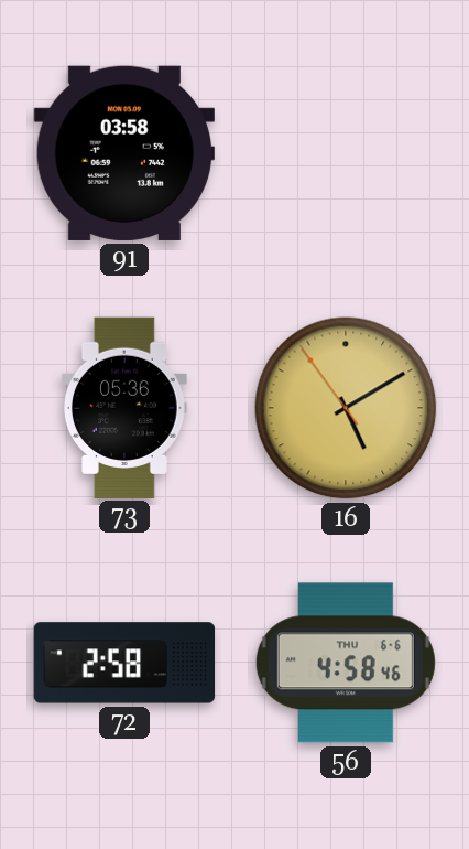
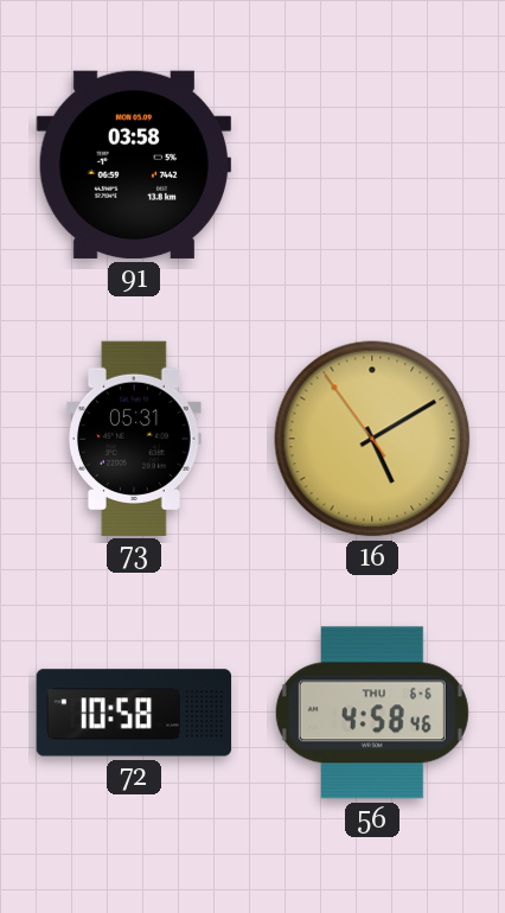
73: 05:36 -> 05:31 (134, 438)
72: 2:58 -> 10:58 (134, 713)
